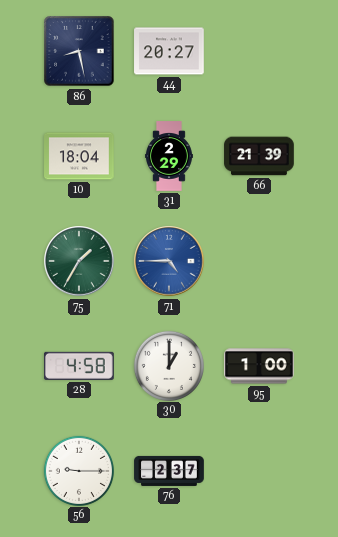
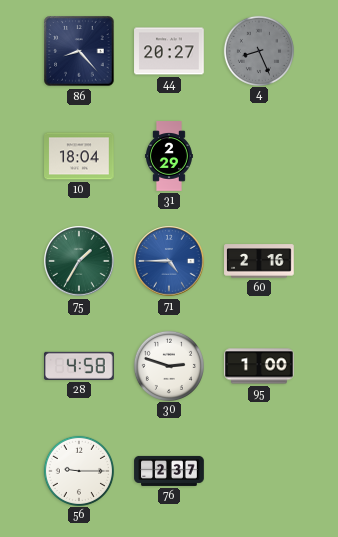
86: 8:28 -> 8:23 (79, 51)
4: none -> 8:26 (258, 50)
66: 21:39 -> none (259, 156)
60: none -> 2:16 (259, 261)
30: 1:00 -> 2:48 (168, 365)
